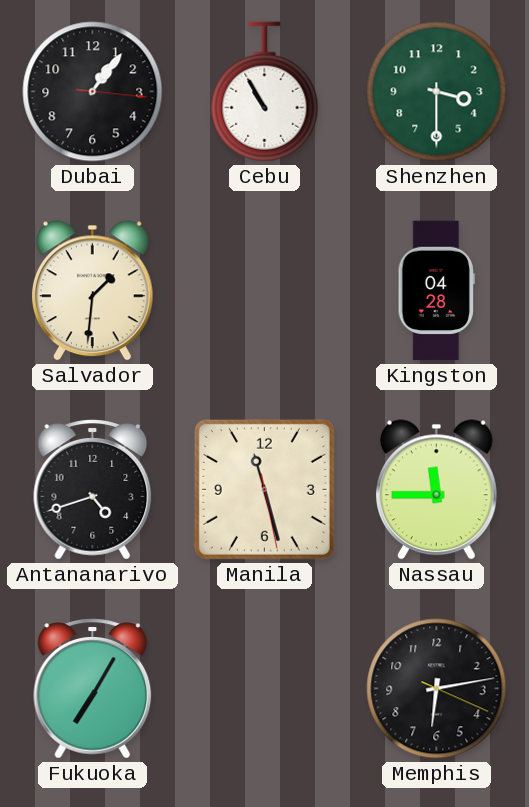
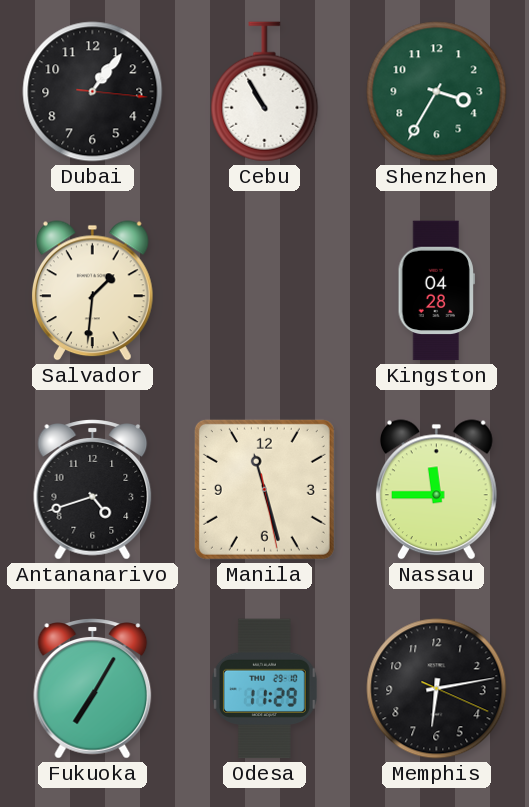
Shenzhen: 3:30 -> 3:35 (437, 92)
Odesa: none -> 11:29 (264, 689)
